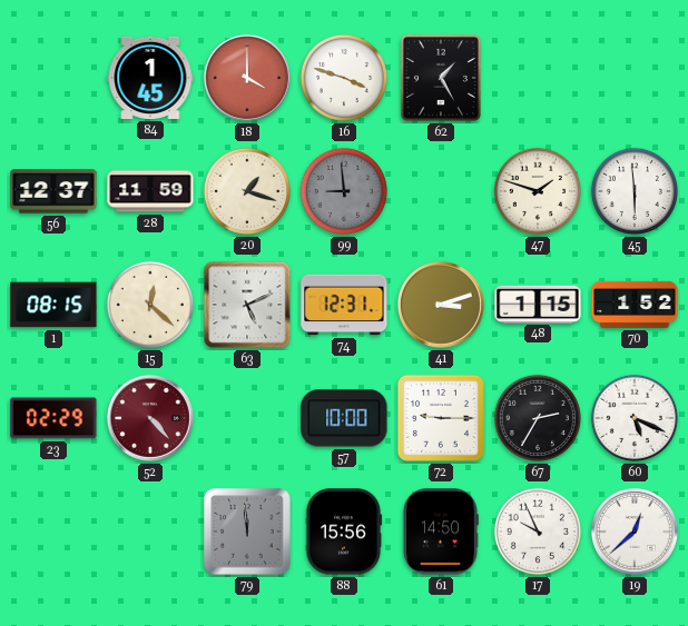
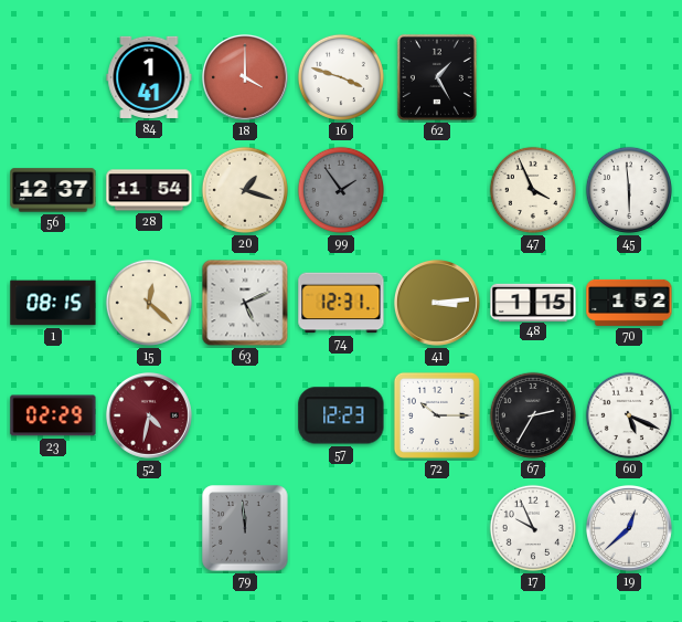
84: 1:45 -> 1:41 (149, 77)
28: 11:59 -> 11:54 (149, 190)
99: 8:59 -> 1:54 (341, 190)
47: 1:48 -> 3:56 (533, 190)
41: 3:12 -> 3:14 (437, 303)
52: 4:23 -> 4:32 (149, 415)
57: 10:00 -> 12:23 (341, 415)
72: 9:15 -> 10:15 (437, 415)
88: 15:56 -> none (344, 531)
61: 14:50 -> none (441, 531)
